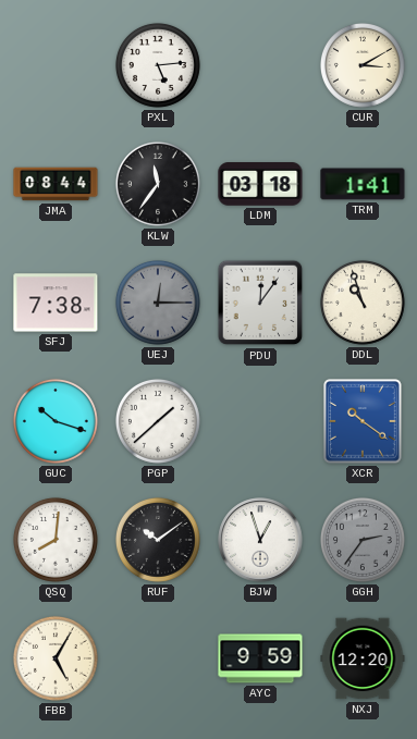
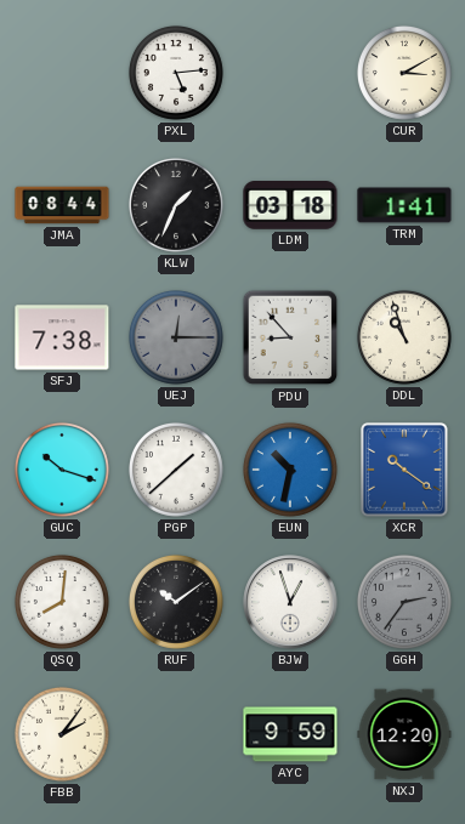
KLW: 11:36 -> 1:34 (176, 205)
PDU: 12:06 -> 8:53 (290, 337)
EUN: none -> 10:32 (290, 470)
FBB: 5:05 -> 2:06 (62, 734)
